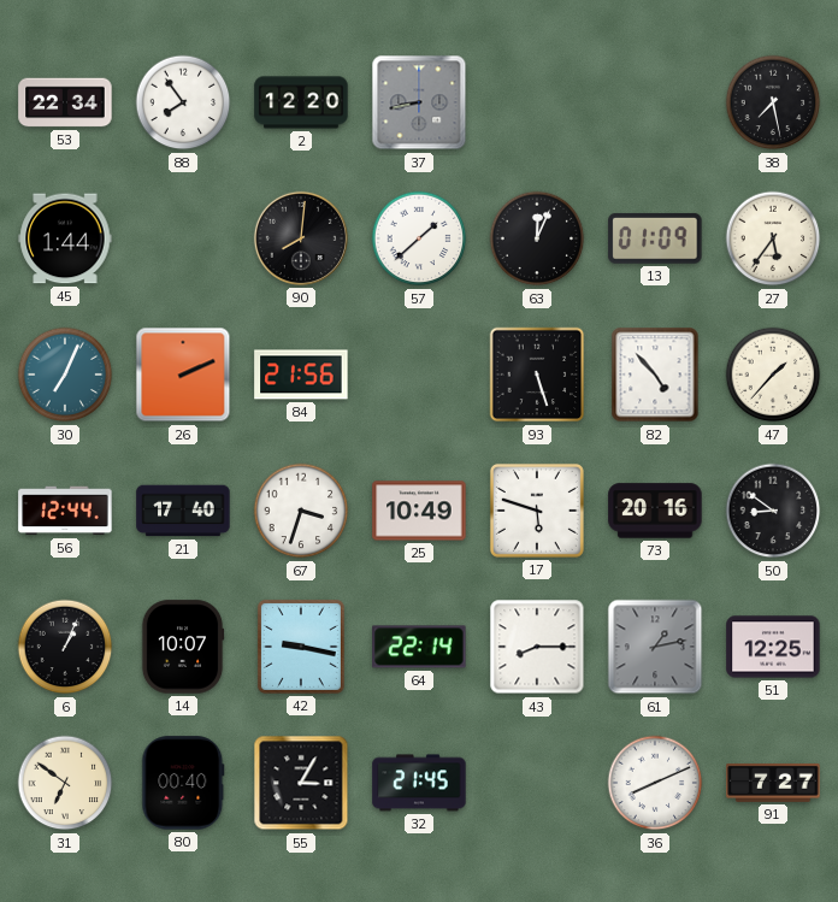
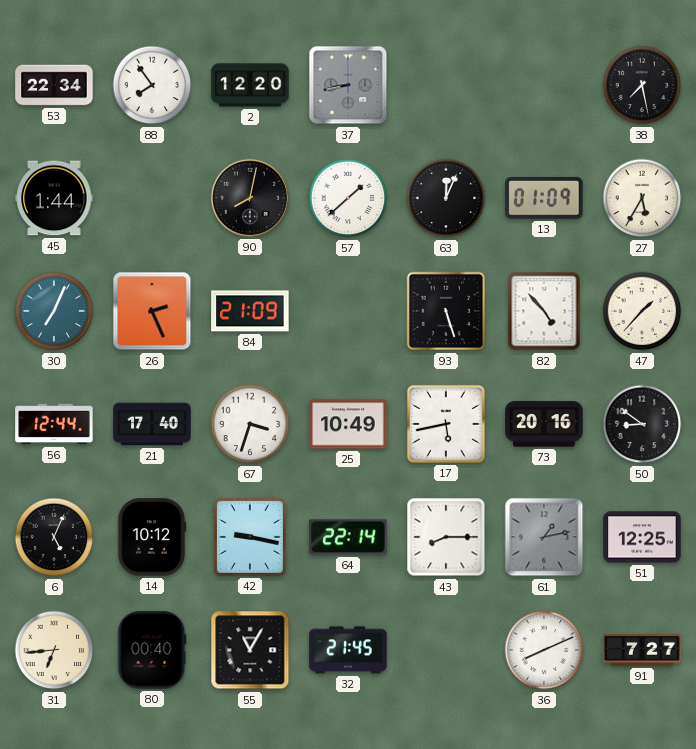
90: 8:01 -> 8:02 (250, 198)
27: 5:36 -> 5:35 (642, 198)
26: 2:11 -> 2:26 (152, 311)
84: 21:56 -> 21:09 (250, 311)
17: 5:48 -> 5:43 (446, 424)
6: 1:04 -> 5:04 (54, 537)
14: 10:07 -> 10:12 (152, 537)
31: 6:51 -> 6:44 (54, 650)
55: 3:05 -> 11:05 (250, 650)
